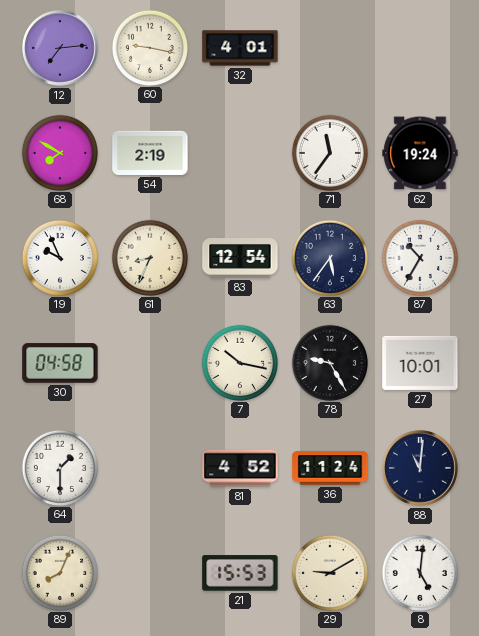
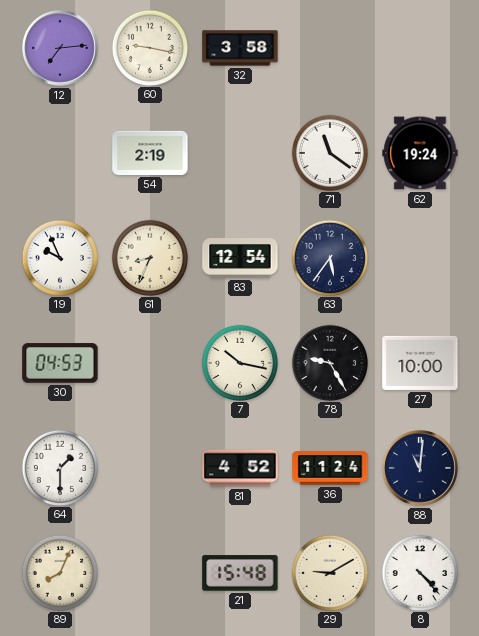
32: 4:01 -> 3:58 (240, 48)
68: 7:50 -> none (59, 152)
71: 11:36 -> 11:21 (329, 152)
87: 10:35 -> none (419, 257)
30: 04:58 -> 04:53 (60, 363)
27: 10:01 -> 10:00 (420, 363)
21: 15:53 -> 15:48 (240, 573)
8: 5:01 -> 4:23 (419, 572)
